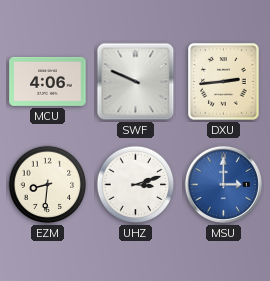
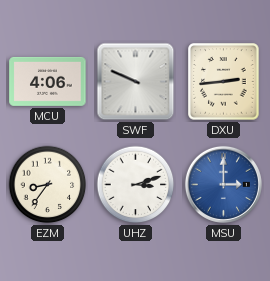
EZM: 8:31 -> 8:36 (48, 185)
